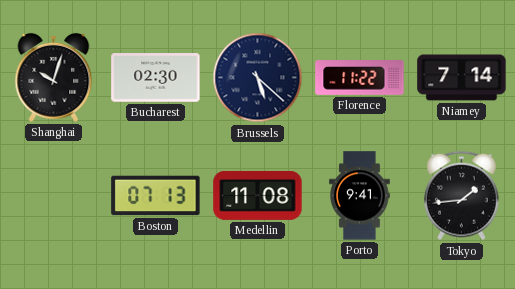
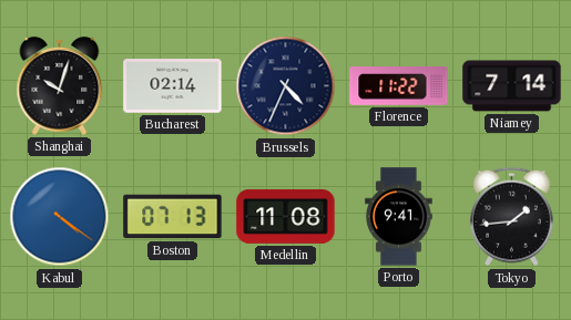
Bucharest: 02:30 -> 02:14 (173, 86)
Brussels: 5:22 -> 4:34 (286, 86)
Kabul: none -> 4:21 (60, 217)
